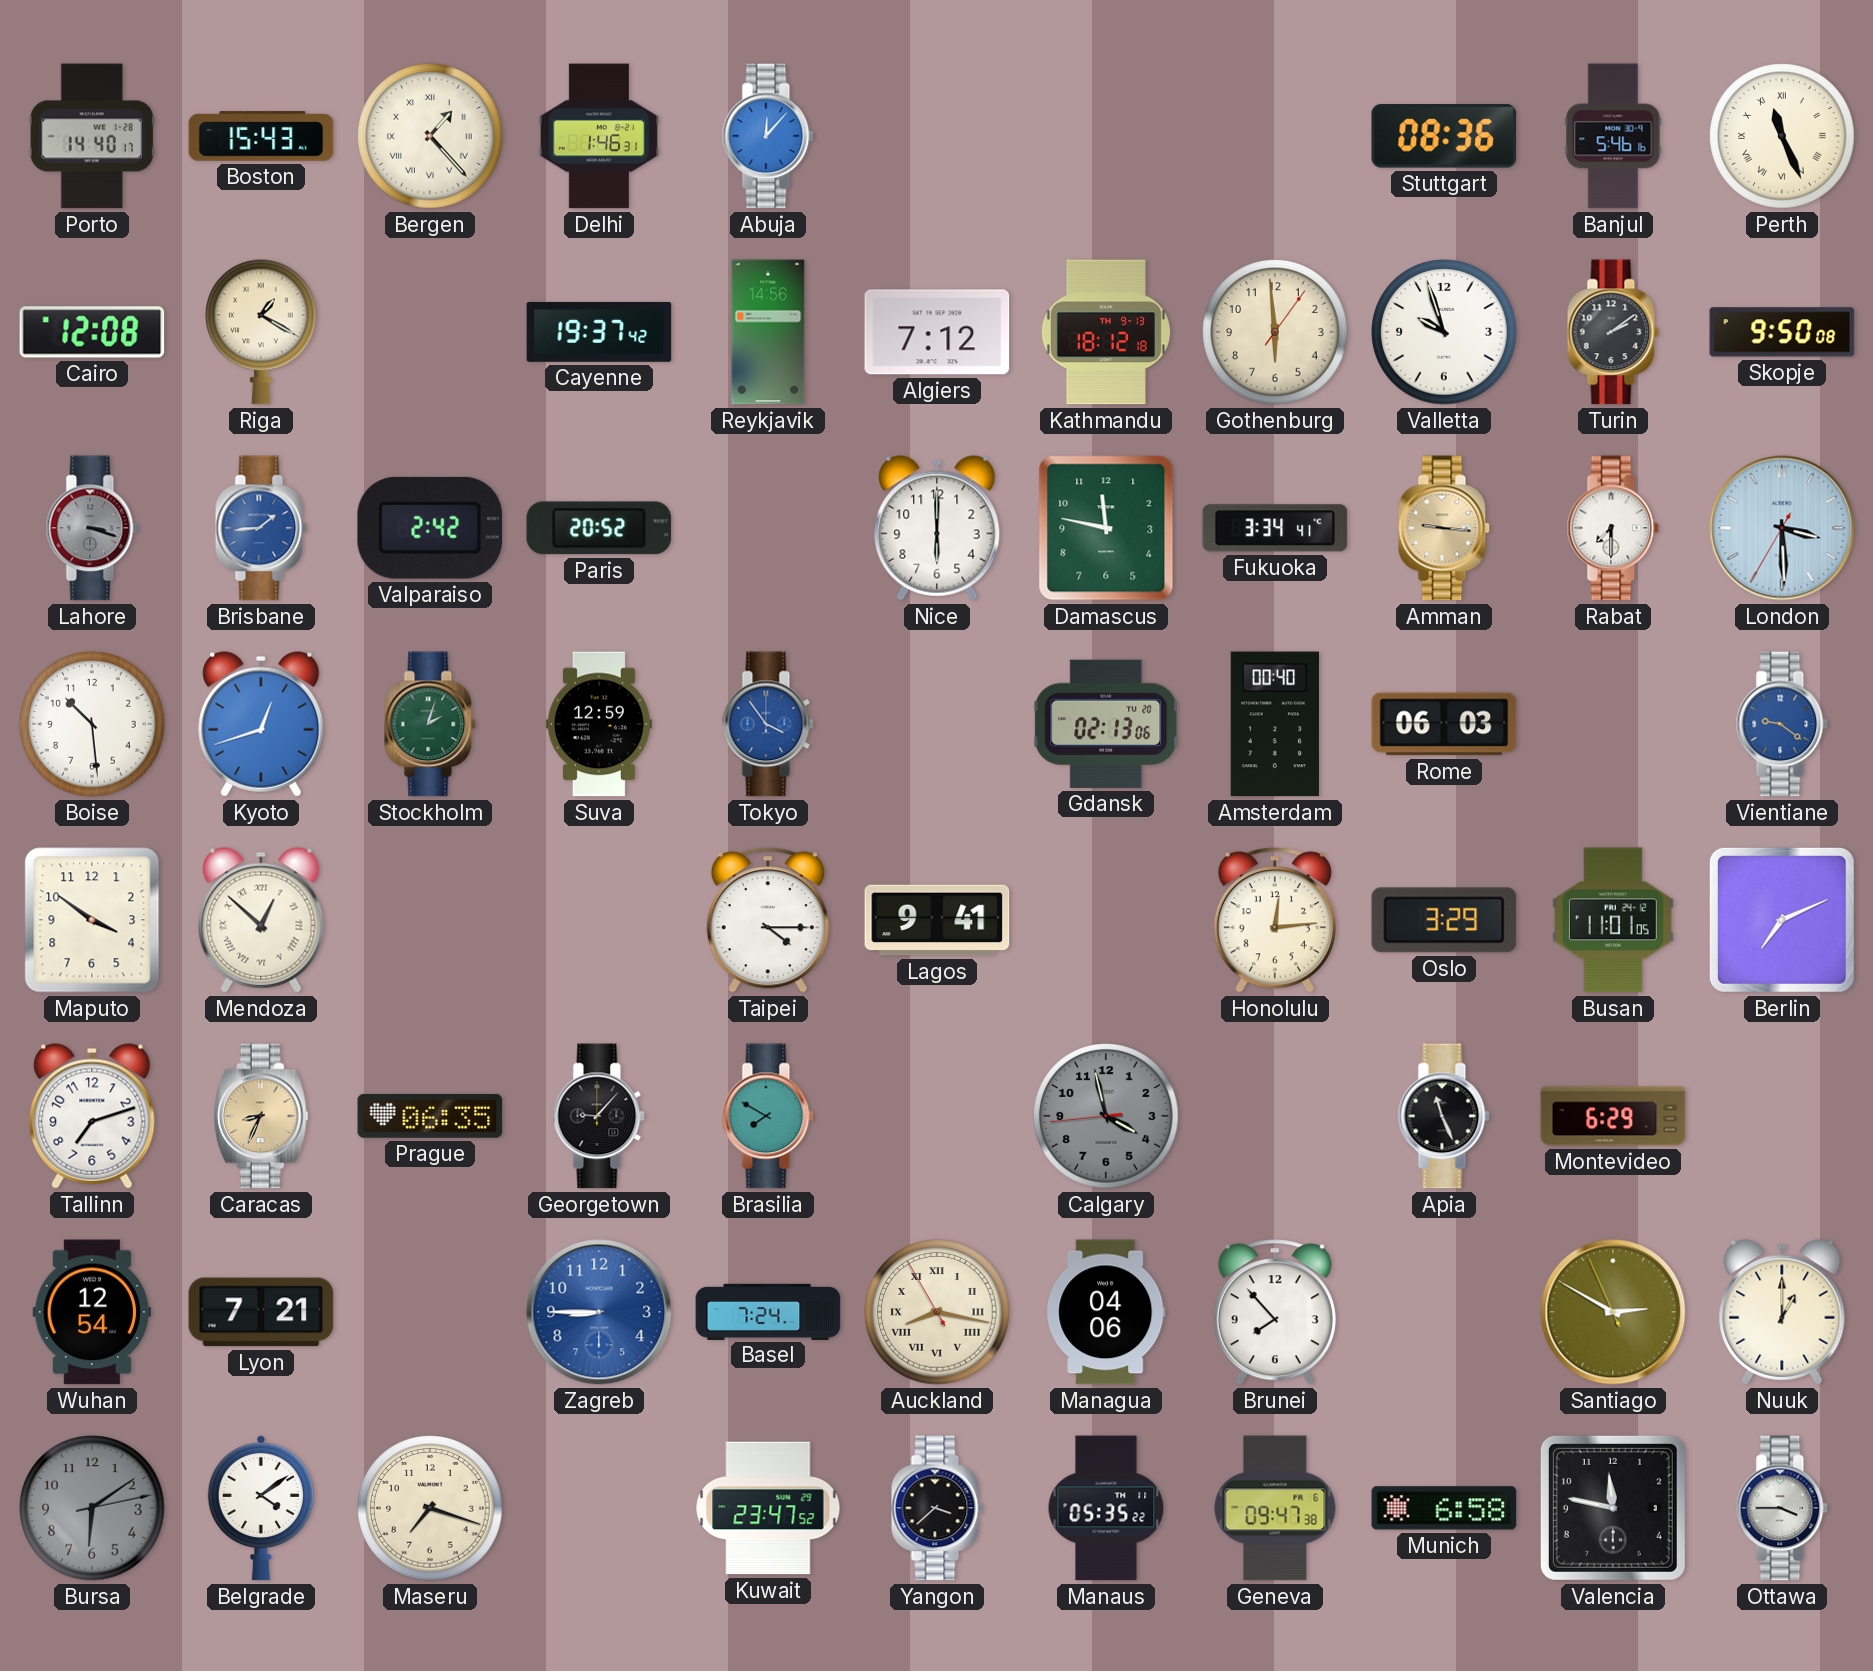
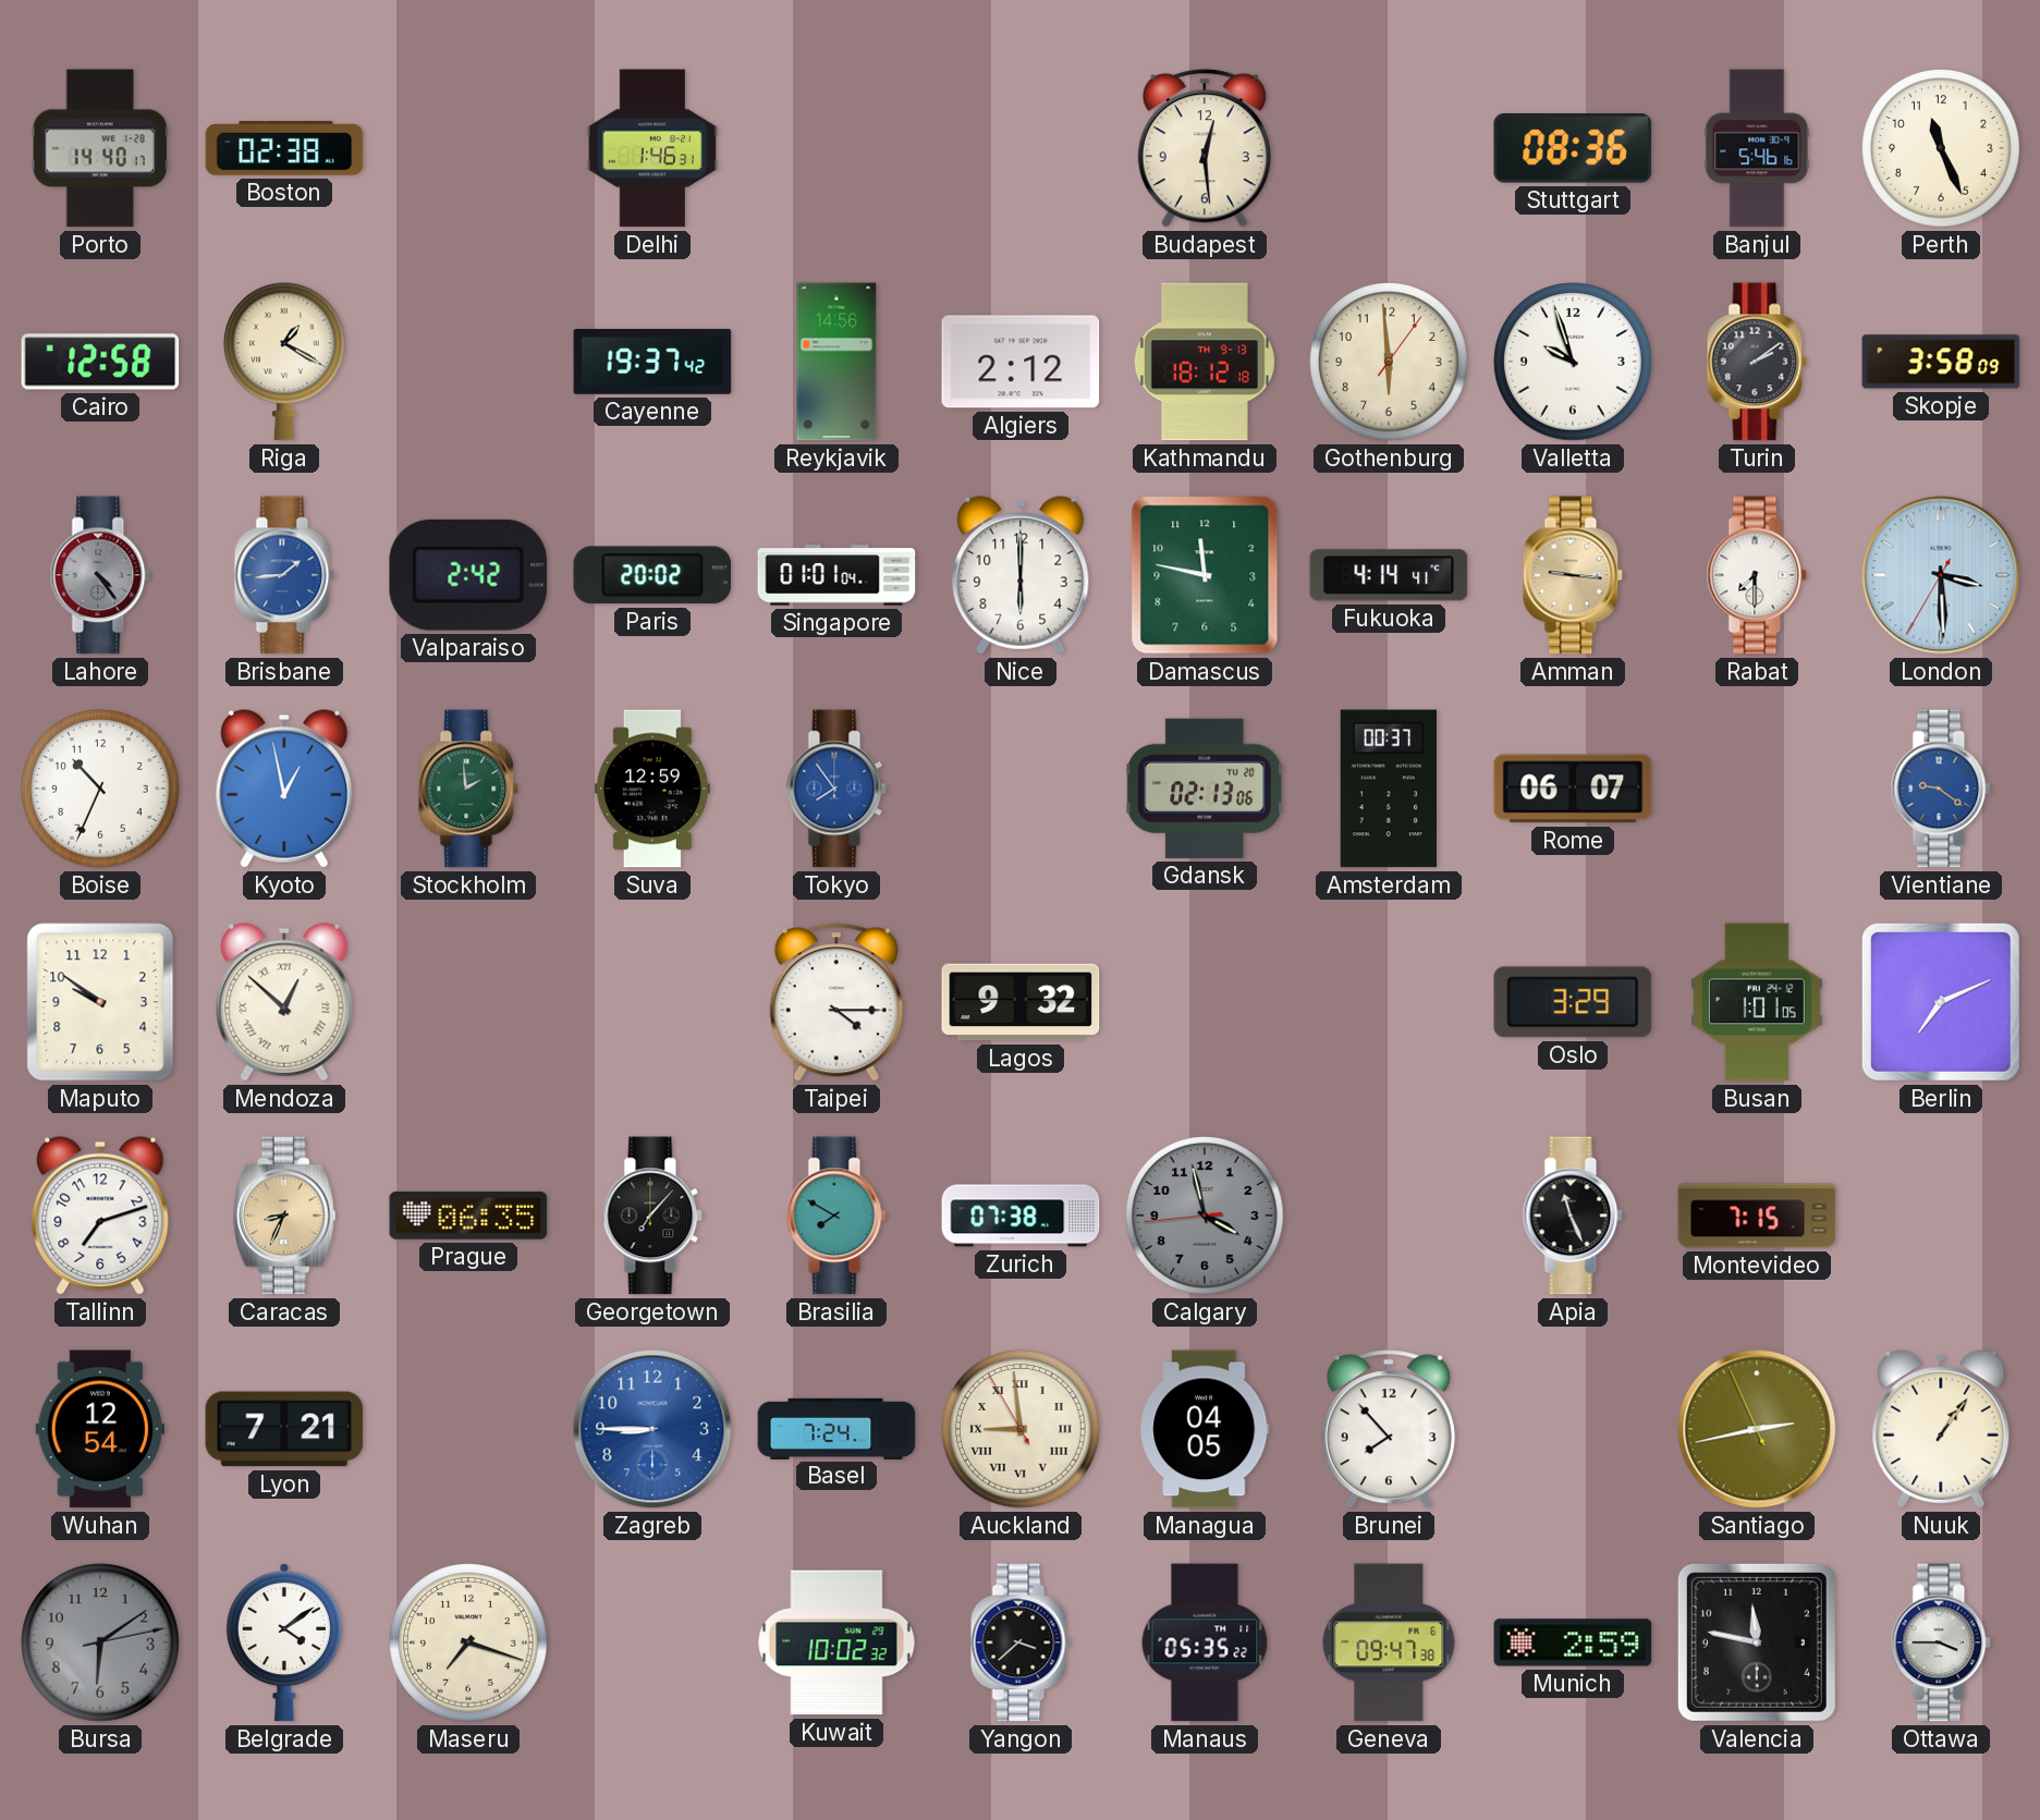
Boston: 15:43 -> 02:38 (284, 148)
Bergen: 1:23 -> none (430, 136)
Abuja: 12:07 -> none (768, 136)
Budapest: none -> 12:29 (1205, 148)
Perth numerals: Roman -> Arabic (1941, 148)
Cairo: 12:08 -> 12:58 (100, 362)
Algiers: 7:12 -> 2:12 (1021, 362)
Skopje: 9:50 -> 3:58 (1941, 362)
Lahore: 3:18 -> 4:24 (100, 575)
Paris: 20:52 -> 20:02 (652, 575)
Singapore: none -> 01:01 (836, 575)
Fukuoka: 3:34 -> 4:14 (1389, 575)
Boise: 10:29 -> 10:34 (100, 789)
Kyoto: 12:42 -> 12:58 (284, 789)
Stockholm: 2:03 -> 1:59 (468, 789)
Tokyo: 3:54 -> 7:54 (836, 789)
Amsterdam: 00:40 -> 00:37 (1389, 789)
Rome: 06:03 -> 06:07 (1573, 789)
Maputo: 3:51 -> 9:51 (100, 1002)
Lagos: 9:41 -> 9:32 (1021, 1002)
Honolulu: 12:14 -> none (1275, 920)
Busan: 11:01 -> 1:01 (1757, 1002)
Georgetown: 9:07 -> 7:07 (652, 1216)
Zurich: none -> 07:38 (1021, 1216)
Montevideo: 6:29 -> 7:15 (1757, 1216)
Auckland: 8:16 -> 8:58 (1021, 1429)
Managua: 04:06 -> 04:05 (1205, 1429)
Santiago: 2:49 -> 2:42 (1757, 1429)
Nuuk: 1:00 -> 1:06 (1941, 1429)
Kuwait: 23:47 -> 10:02 (836, 1642)
Munich: 6:58 -> 2:59 (1573, 1642)
